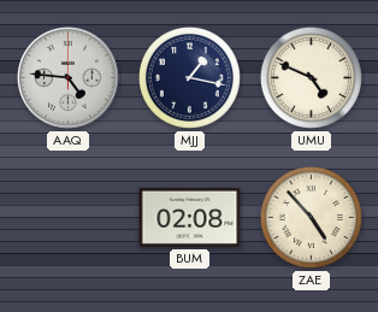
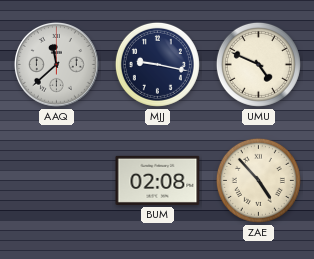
AAQ: 4:46 -> 11:38 (56, 64)
MJJ: 1:17 -> 9:17 (157, 64)
